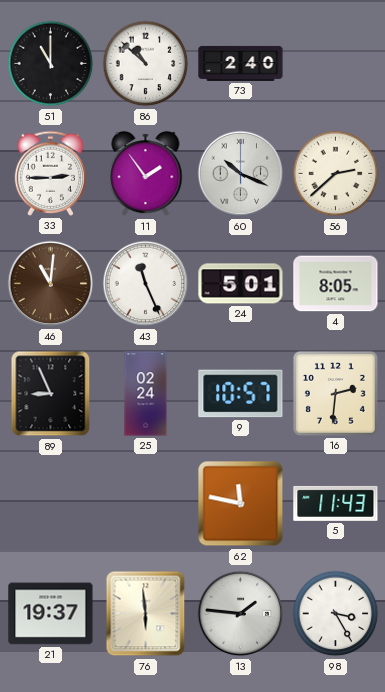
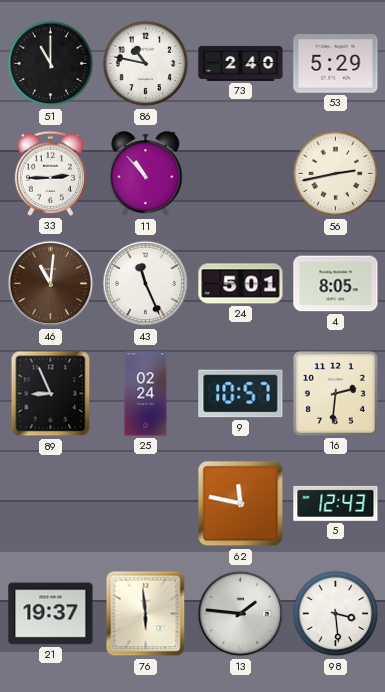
86: 10:52 -> 10:47 (146, 64)
53: none -> 5:29 (336, 64)
11: 1:54 -> 10:53 (146, 174)
60: 10:19 -> none (241, 174)
56: 2:38 -> 2:43 (336, 174)
5: 11:43 -> 12:43 (336, 503)
98: 3:25 -> 3:29 (336, 614)
